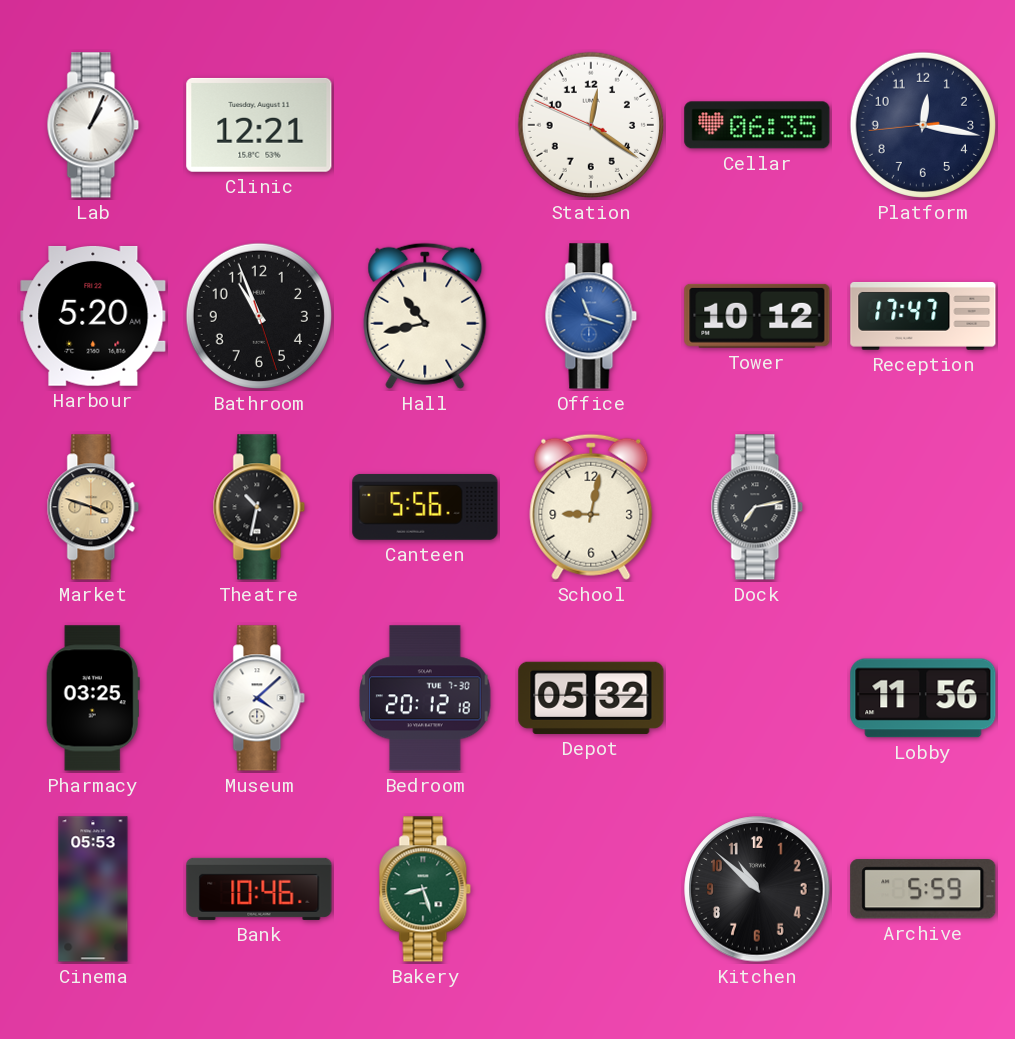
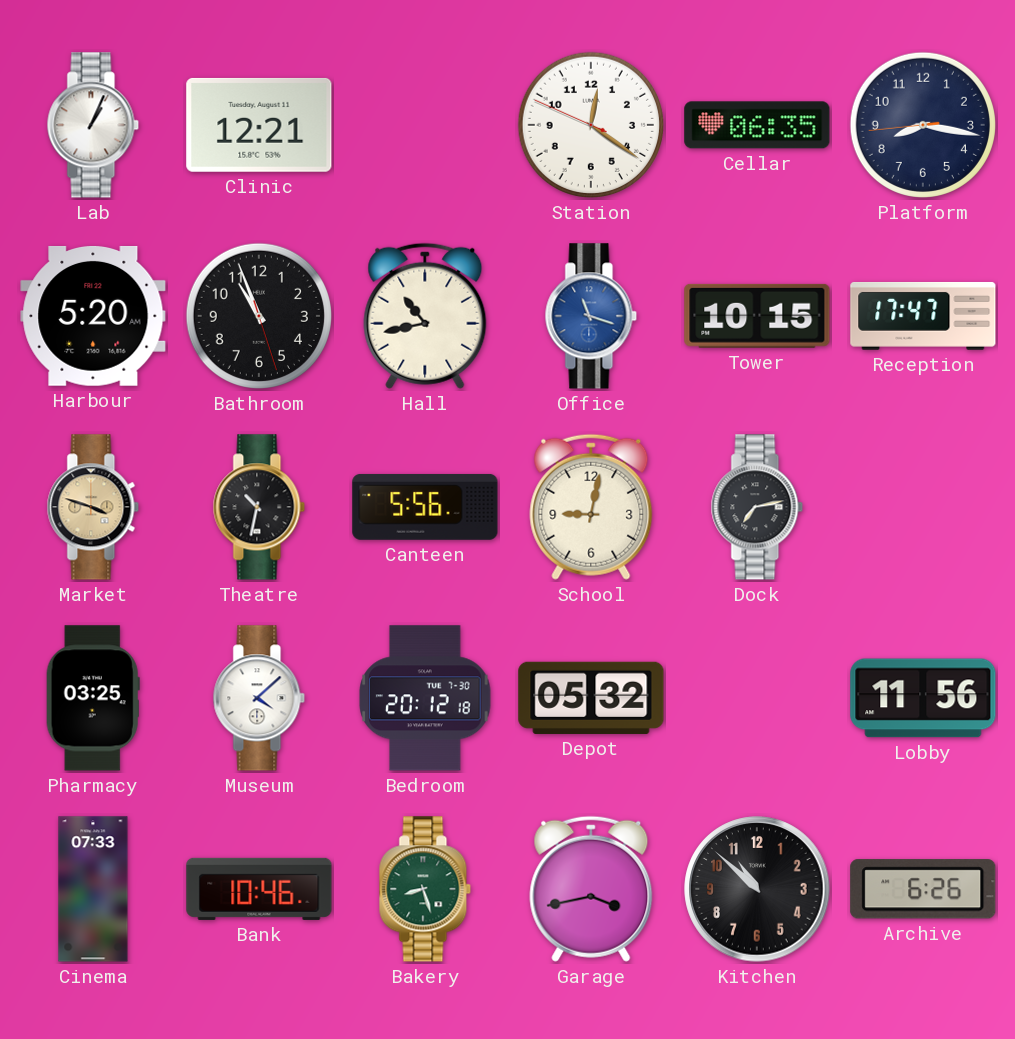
Platform: 12:16 -> 8:16 (923, 125)
Tower: 10:12 -> 10:15 (757, 316)
Cinema: 05:53 -> 07:33 (93, 889)
Garage: none -> 3:43 (591, 889)
Archive: 5:59 -> 6:26 (923, 889)
